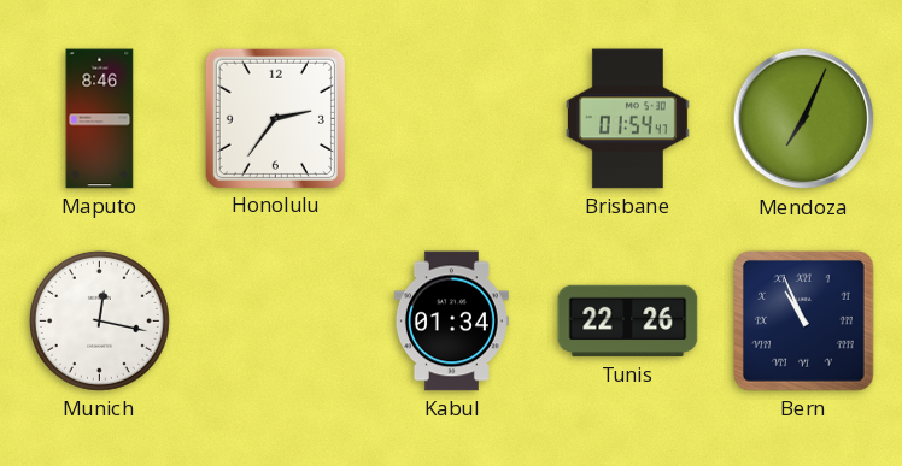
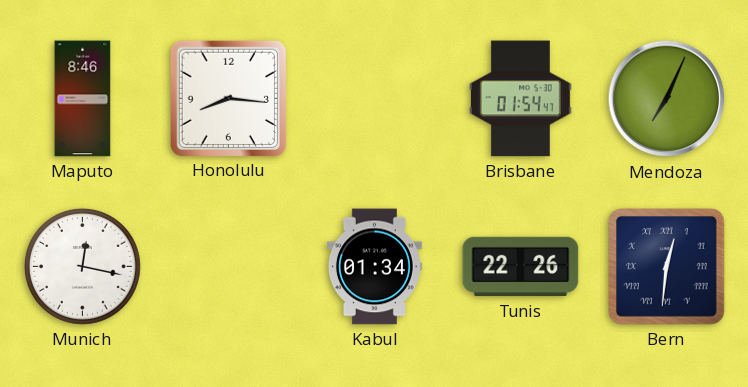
Honolulu: 2:36 -> 8:16 (228, 98)
Bern: 10:56 -> 12:31 (667, 267)
